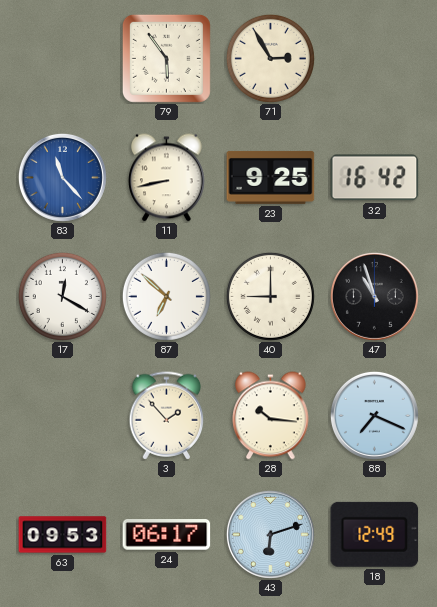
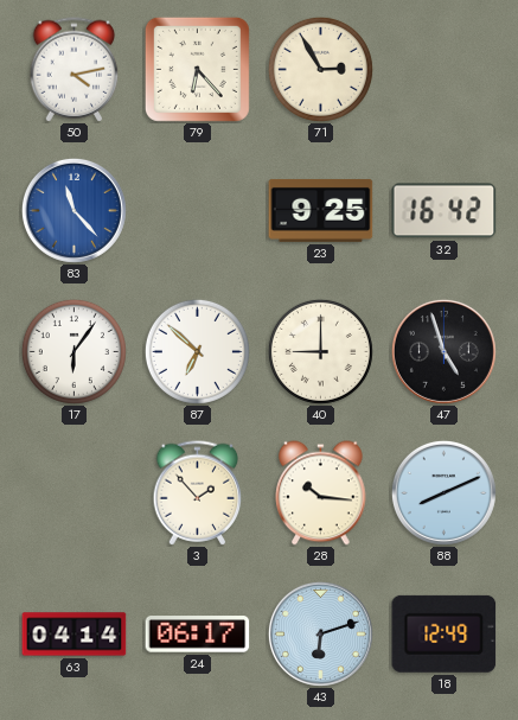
50: none -> 4:13 (75, 70)
79: 5:54 -> 6:23 (197, 69)
11: 8:43 -> none (167, 178)
17: 12:20 -> 6:06 (73, 351)
47: 10:57 -> 4:57 (443, 351)
88: 7:19 -> 8:11 (443, 492)
63: 09:53 -> 04:14 (75, 635)
